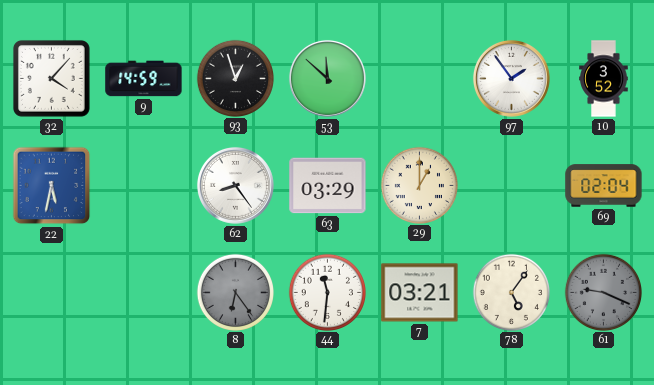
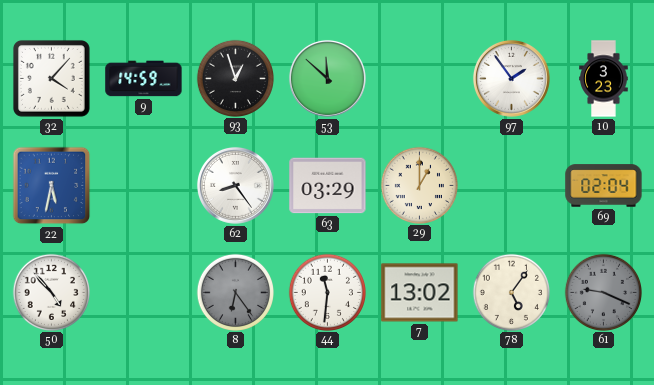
10: 3:52 -> 3:23 (604, 79)
50: none -> 4:53 (51, 292)
7: 03:21 -> 13:02 (420, 293)
